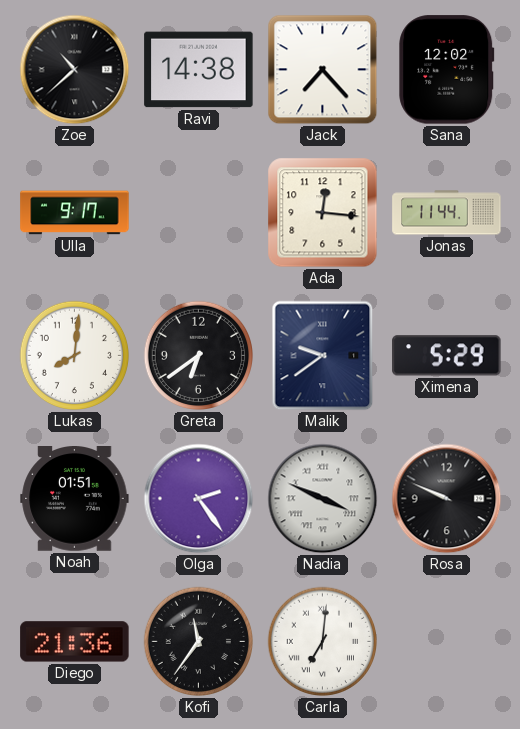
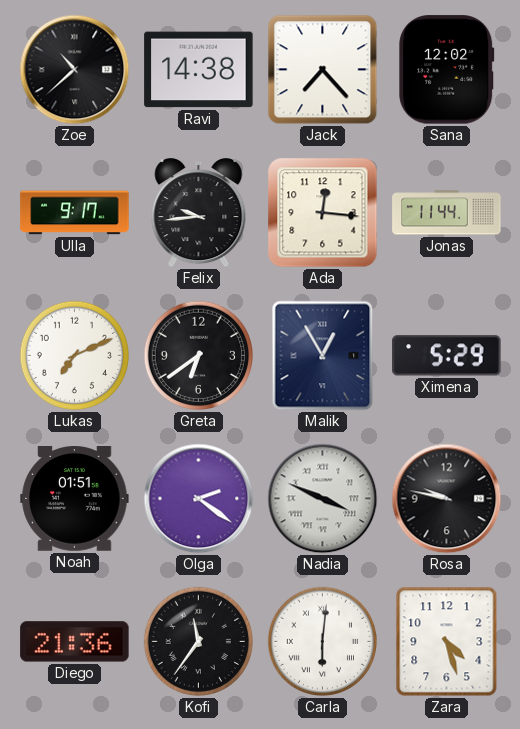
Felix: none -> 9:44 (199, 213)
Lukas: 8:01 -> 7:11 (75, 356)
Malik: 9:39 -> 12:55 (323, 356)
Olga: 2:24 -> 2:21 (199, 499)
Rosa: 9:49 -> 9:47 (447, 499)
Carla: 7:01 -> 6:01 (323, 642)
Zara: none -> 4:27 (447, 642)
